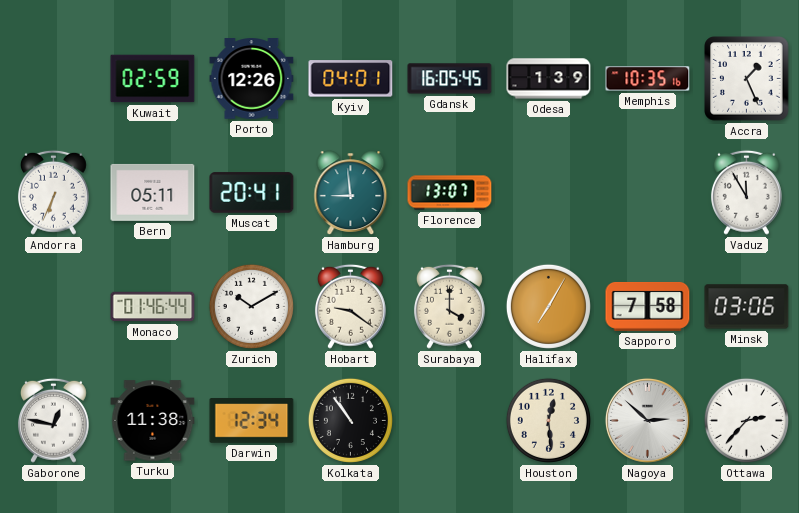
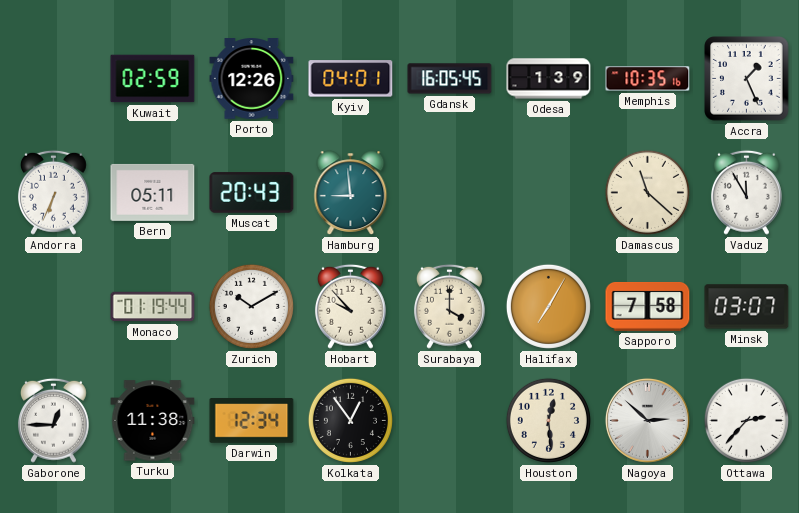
Muscat: 20:41 -> 20:43 (252, 193)
Florence: 13:07 -> none (450, 193)
Damascus: none -> 11:22 (647, 192)
Monaco: 01:46 -> 01:19 (153, 307)
Hobart: 9:21 -> 9:53 (350, 306)
Minsk: 03:06 -> 03:07 (747, 307)
Gaborone: 12:47 -> 12:45 (53, 420)
Kolkata: 10:54 -> 12:54 (350, 420)
